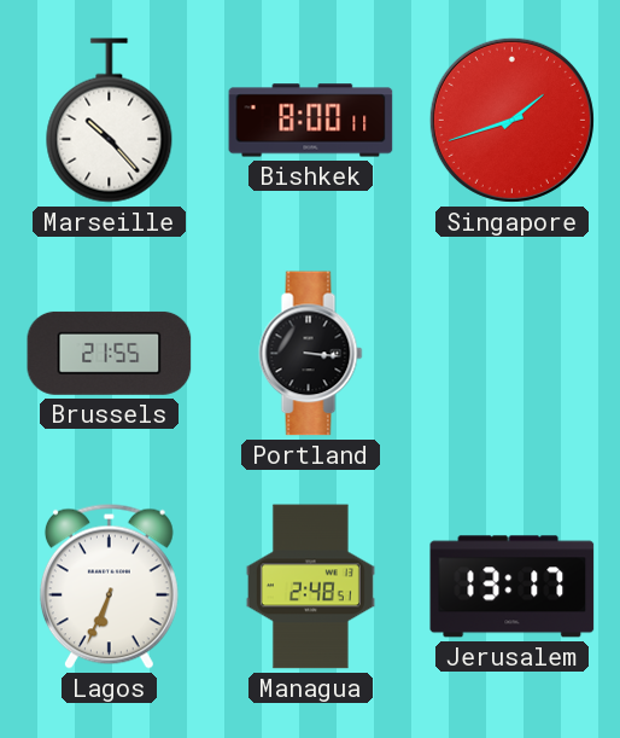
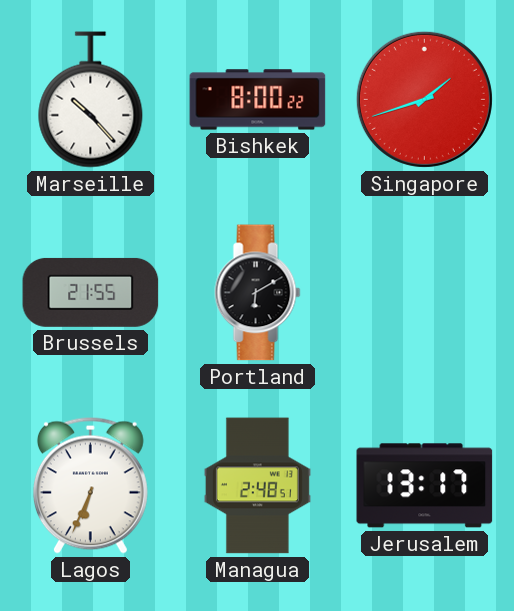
Bishkek: 8:00:11 -> 8:00:22 (258, 100)
Portland: 3:16 -> 6:10 (258, 293)
